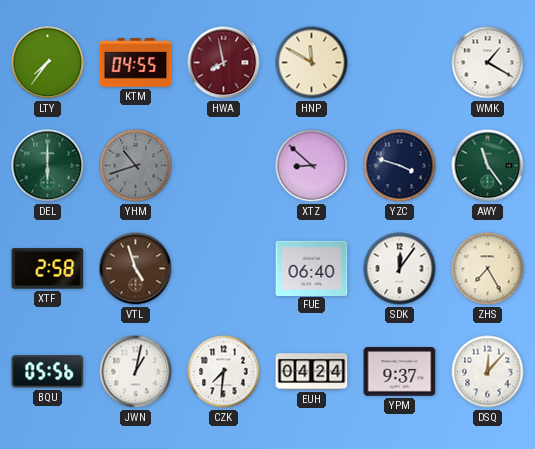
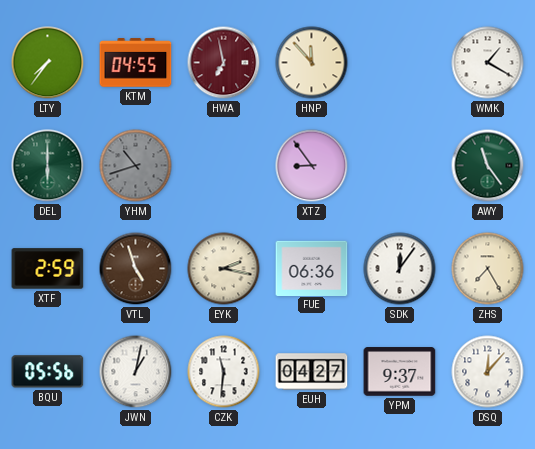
HWA: 7:58 -> 6:58 (224, 63)
HNP: 11:50 -> 11:53 (312, 63)
XTZ: 8:52 -> 8:54 (312, 166)
YZC: 3:48 -> none (400, 166)
XTF: 2:58 -> 2:59 (48, 269)
EYK: none -> 2:17 (224, 269)
FUE: 06:40 -> 06:36 (312, 268)
CZK: 7:31 -> 11:31 (224, 372)
EUH: 04:24 -> 04:27 (312, 372)
